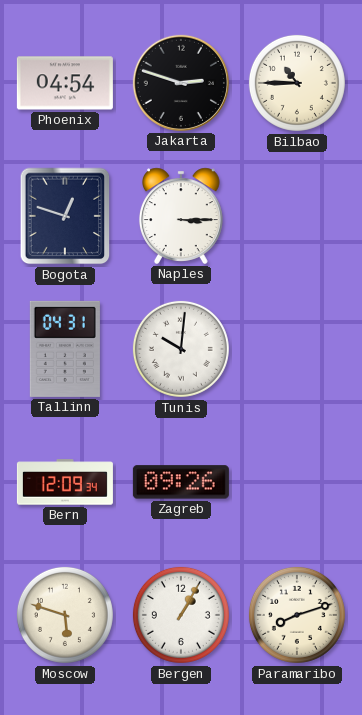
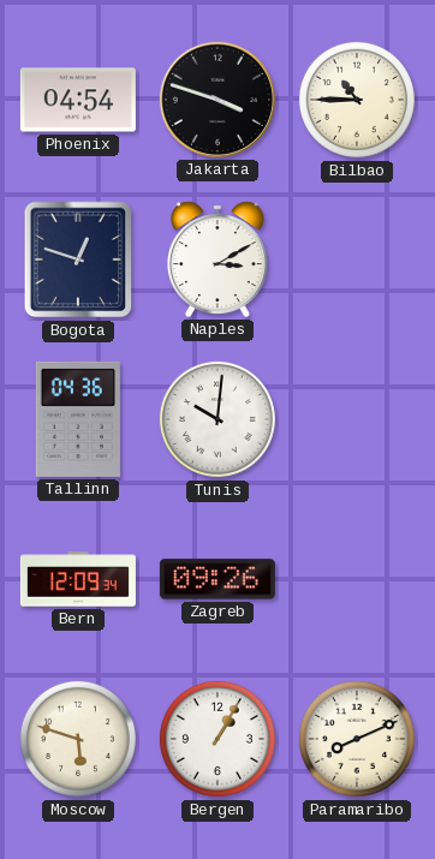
Jakarta: 2:48 -> 3:48 (218, 100)
Naples: 3:15 -> 3:10 (218, 260)
Tallinn: 04:31 -> 04:36 (78, 419)
Paramaribo: 8:12 -> 8:11 (357, 739)
